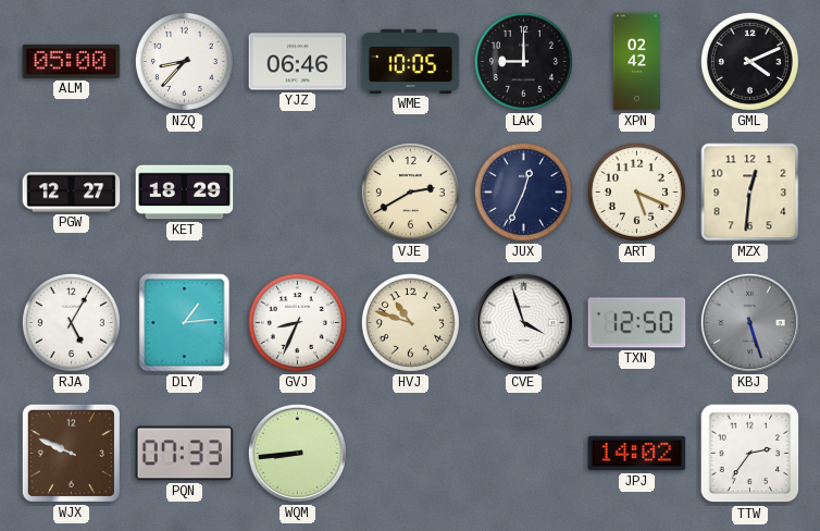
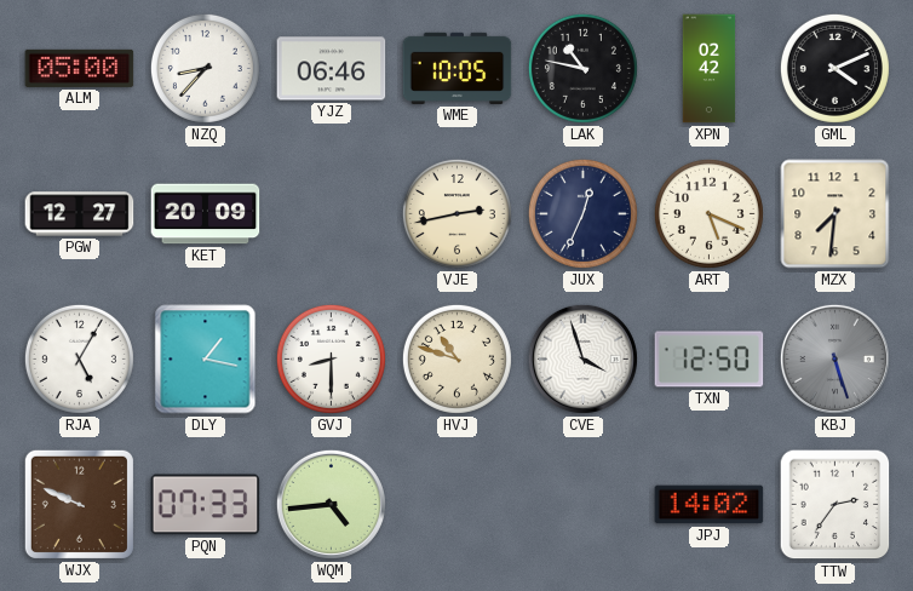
LAK: 9:00 -> 10:47 (582, 68)
KET: 18:29 -> 20:09 (206, 214)
VJE: 2:40 -> 2:43 (456, 213)
MZX: 12:31 -> 7:31 (836, 214)
DLY: 1:14 -> 1:17 (206, 360)
GVJ: 8:34 -> 8:30 (331, 358)
WQM: 8:44 -> 4:44 (331, 504)
